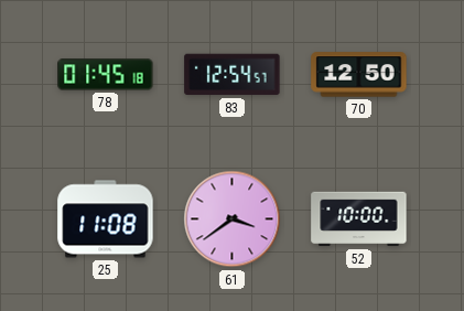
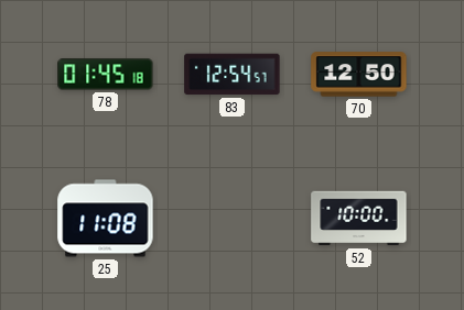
61: 3:39 -> none (233, 219)
